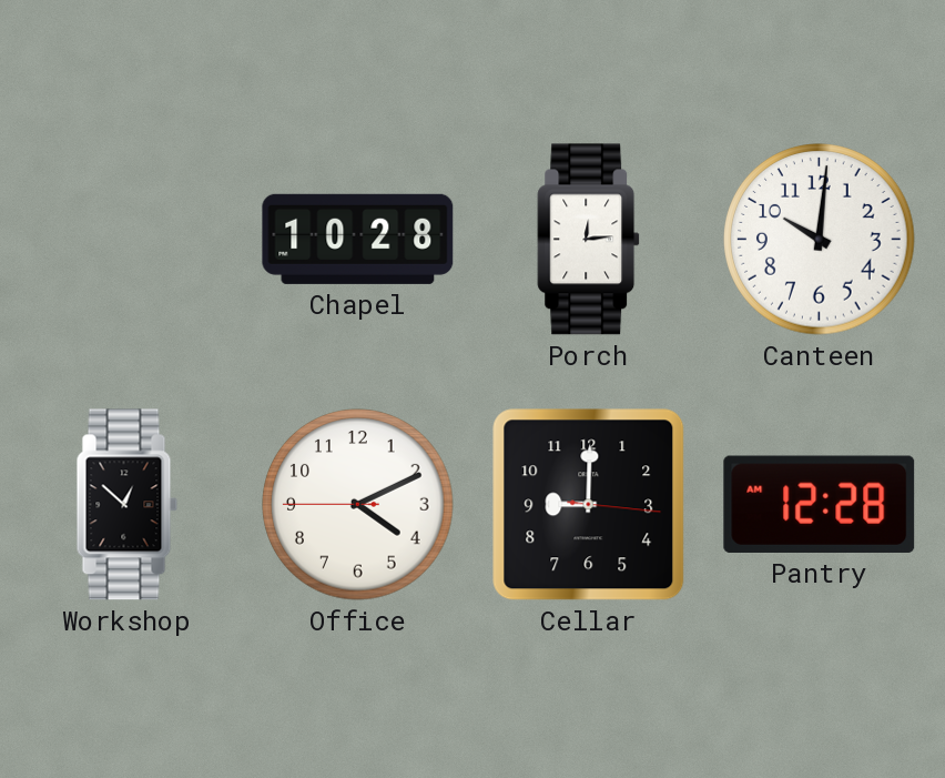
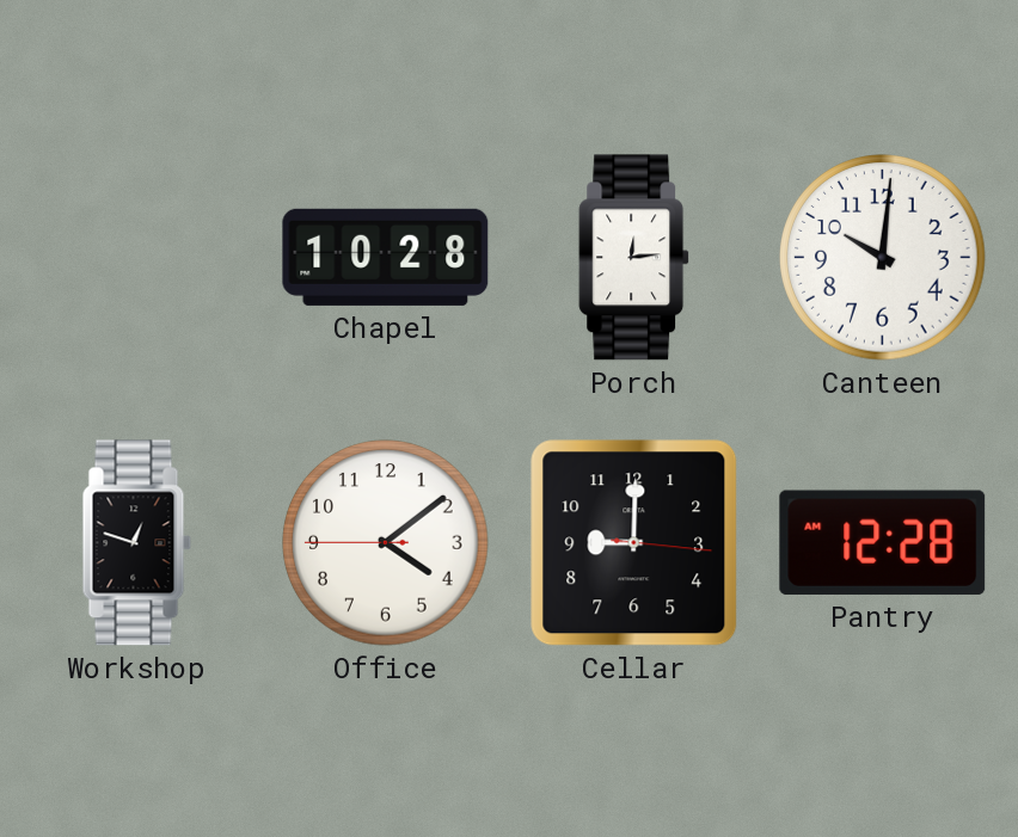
Workshop: 12:52 -> 12:48 (137, 543)
Office: 4:10 -> 4:08 (386, 543)
